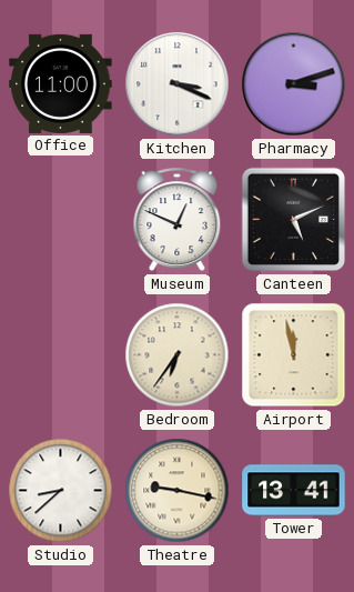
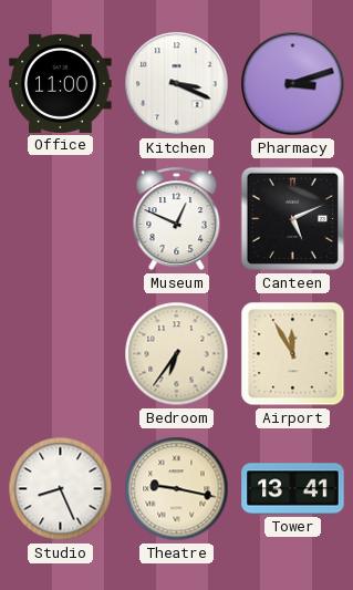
Airport: 11:58 -> 11:55 (293, 354)
Studio: 8:38 -> 8:26 (61, 489)
